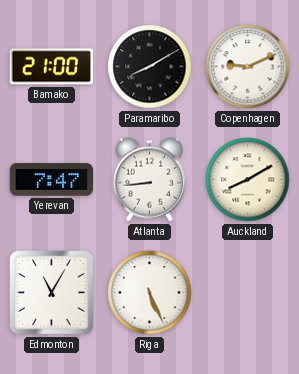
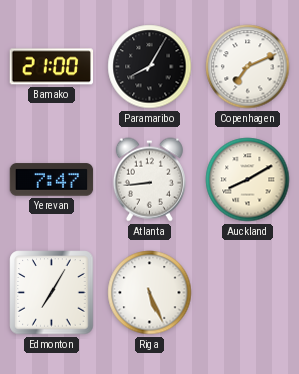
Paramaribo: 8:10 -> 8:05 (150, 67)
Copenhagen: 9:11 -> 7:11 (248, 67)
Edmonton: 11:05 -> 7:05 (52, 293)
